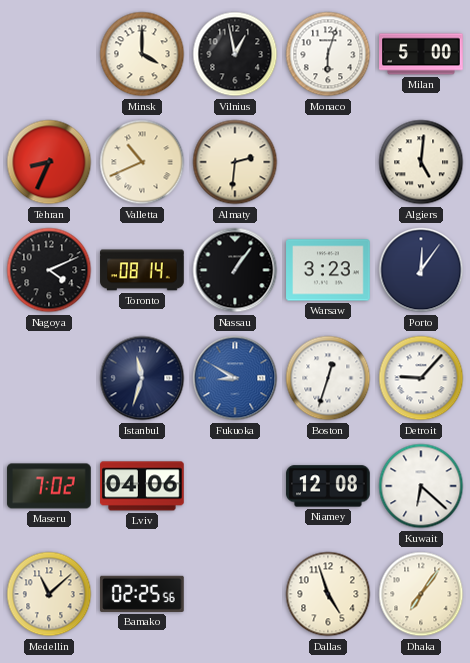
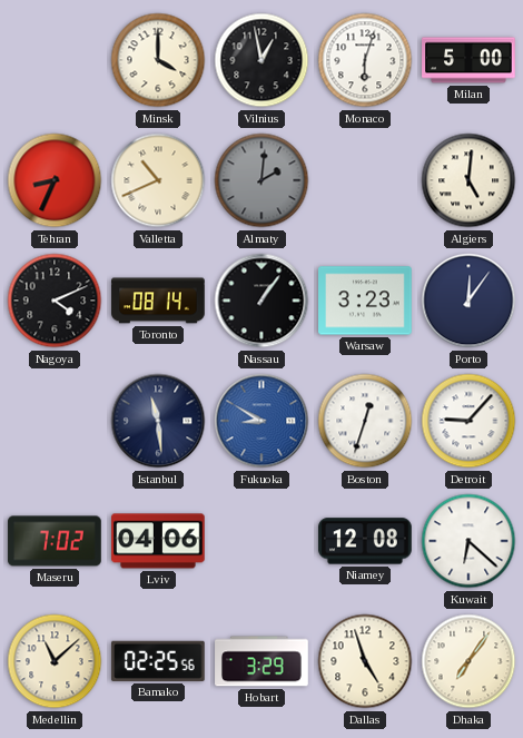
Almaty: 2:31 -> 2:01 (261, 180)
Almaty dial: cream -> grey (261, 180)
Istanbul: 11:33 -> 11:29 (158, 421)
Hobart: none -> 3:29 (261, 661)
